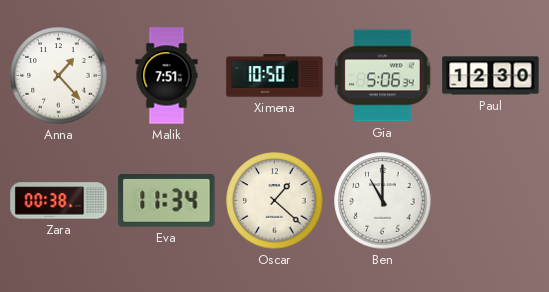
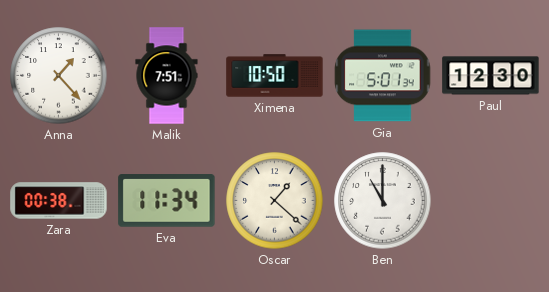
Gia: 5:06 -> 5:01 (383, 76)
